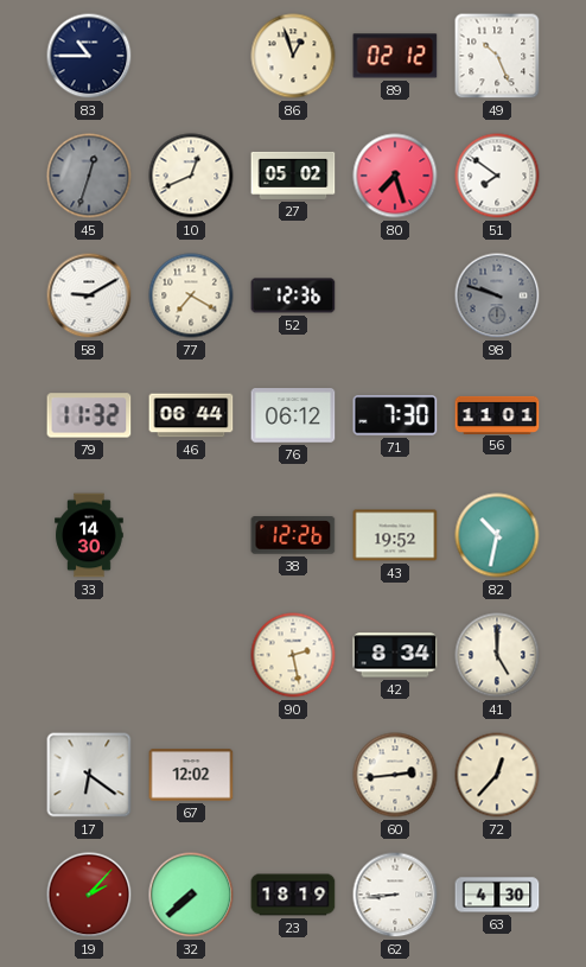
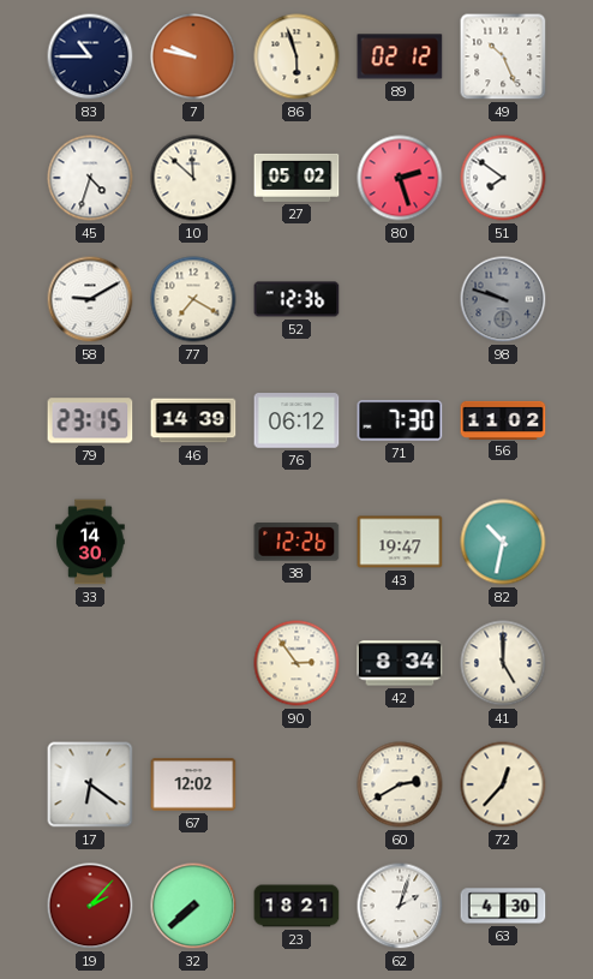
7: none -> 9:47 (193, 56)
86: 12:57 -> 5:57 (296, 56)
45: 12:33 -> 4:33 (90, 178)
45 dial: grey -> white (90, 178)
10: 12:41 -> 11:52 (193, 178)
80: 7:27 -> 2:27 (400, 178)
79: 11:32 -> 23:15 (90, 420)
46: 06:44 -> 14:39 (193, 420)
56: 11:01 -> 11:02 (503, 419)
43: 19:52 -> 19:47 (400, 542)
90: 2:28 -> 2:54 (296, 663)
60: 2:44 -> 2:40 (400, 784)
23: 18:19 -> 18:21 (296, 906)
62: 8:44 -> 2:03 (400, 906)
